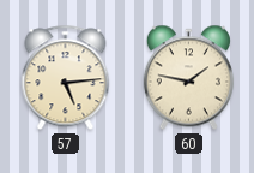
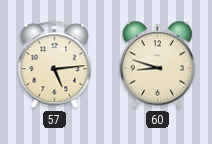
60: 1:47 -> 8:48 (157, 65)
